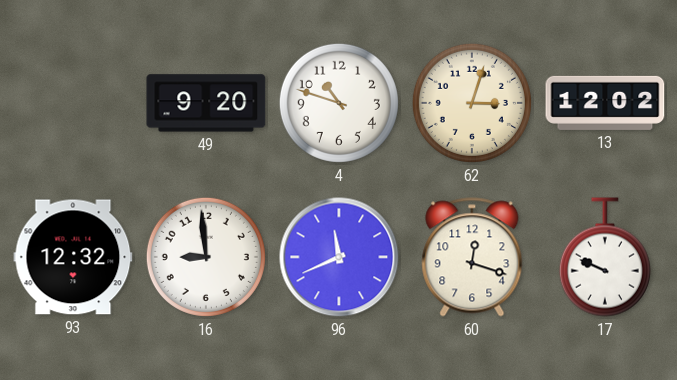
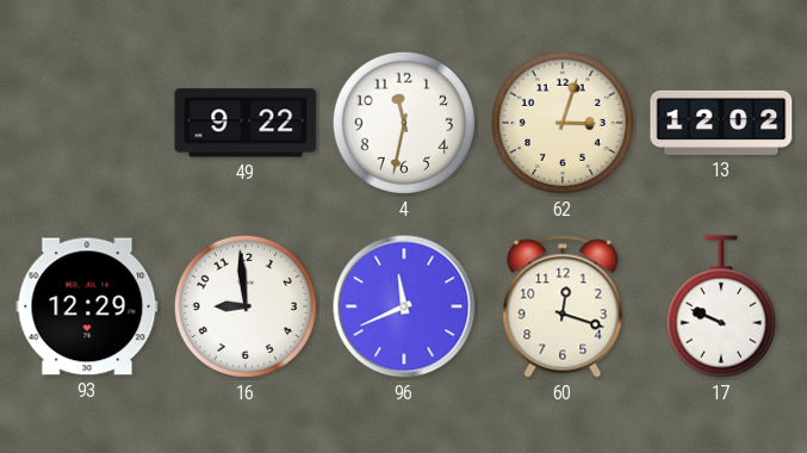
49: 9:20 -> 9:22 (246, 123)
4: 10:48 -> 11:32 (404, 123)
93: 12:32 -> 12:29 (87, 306)
